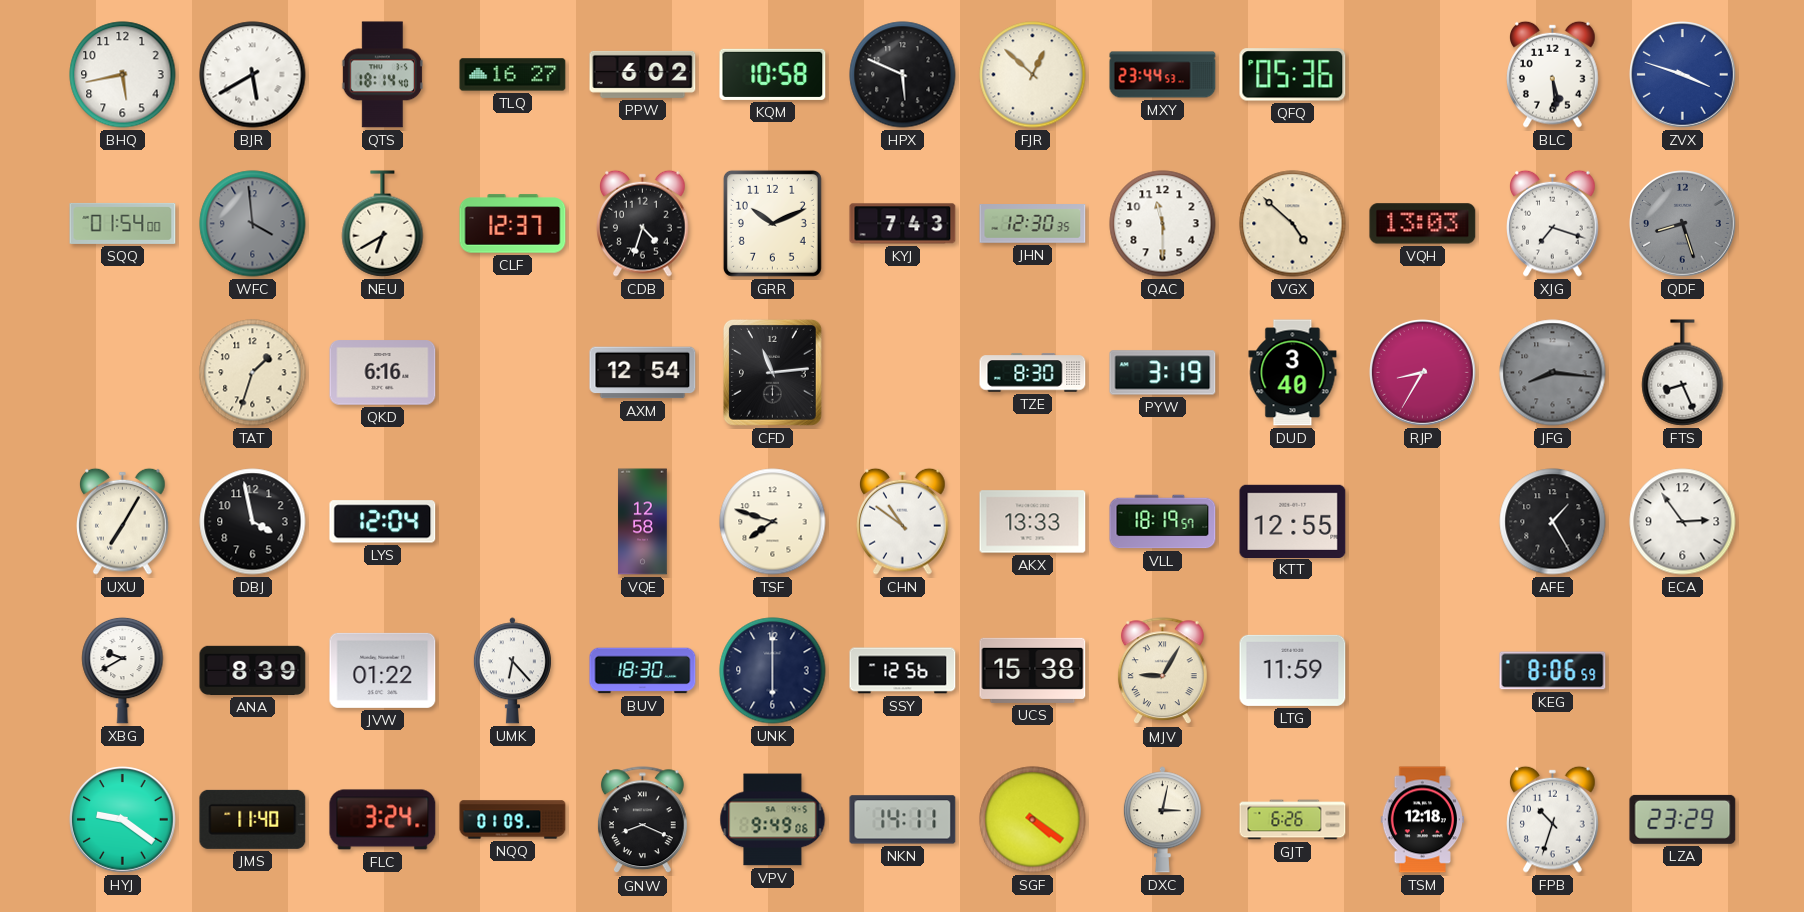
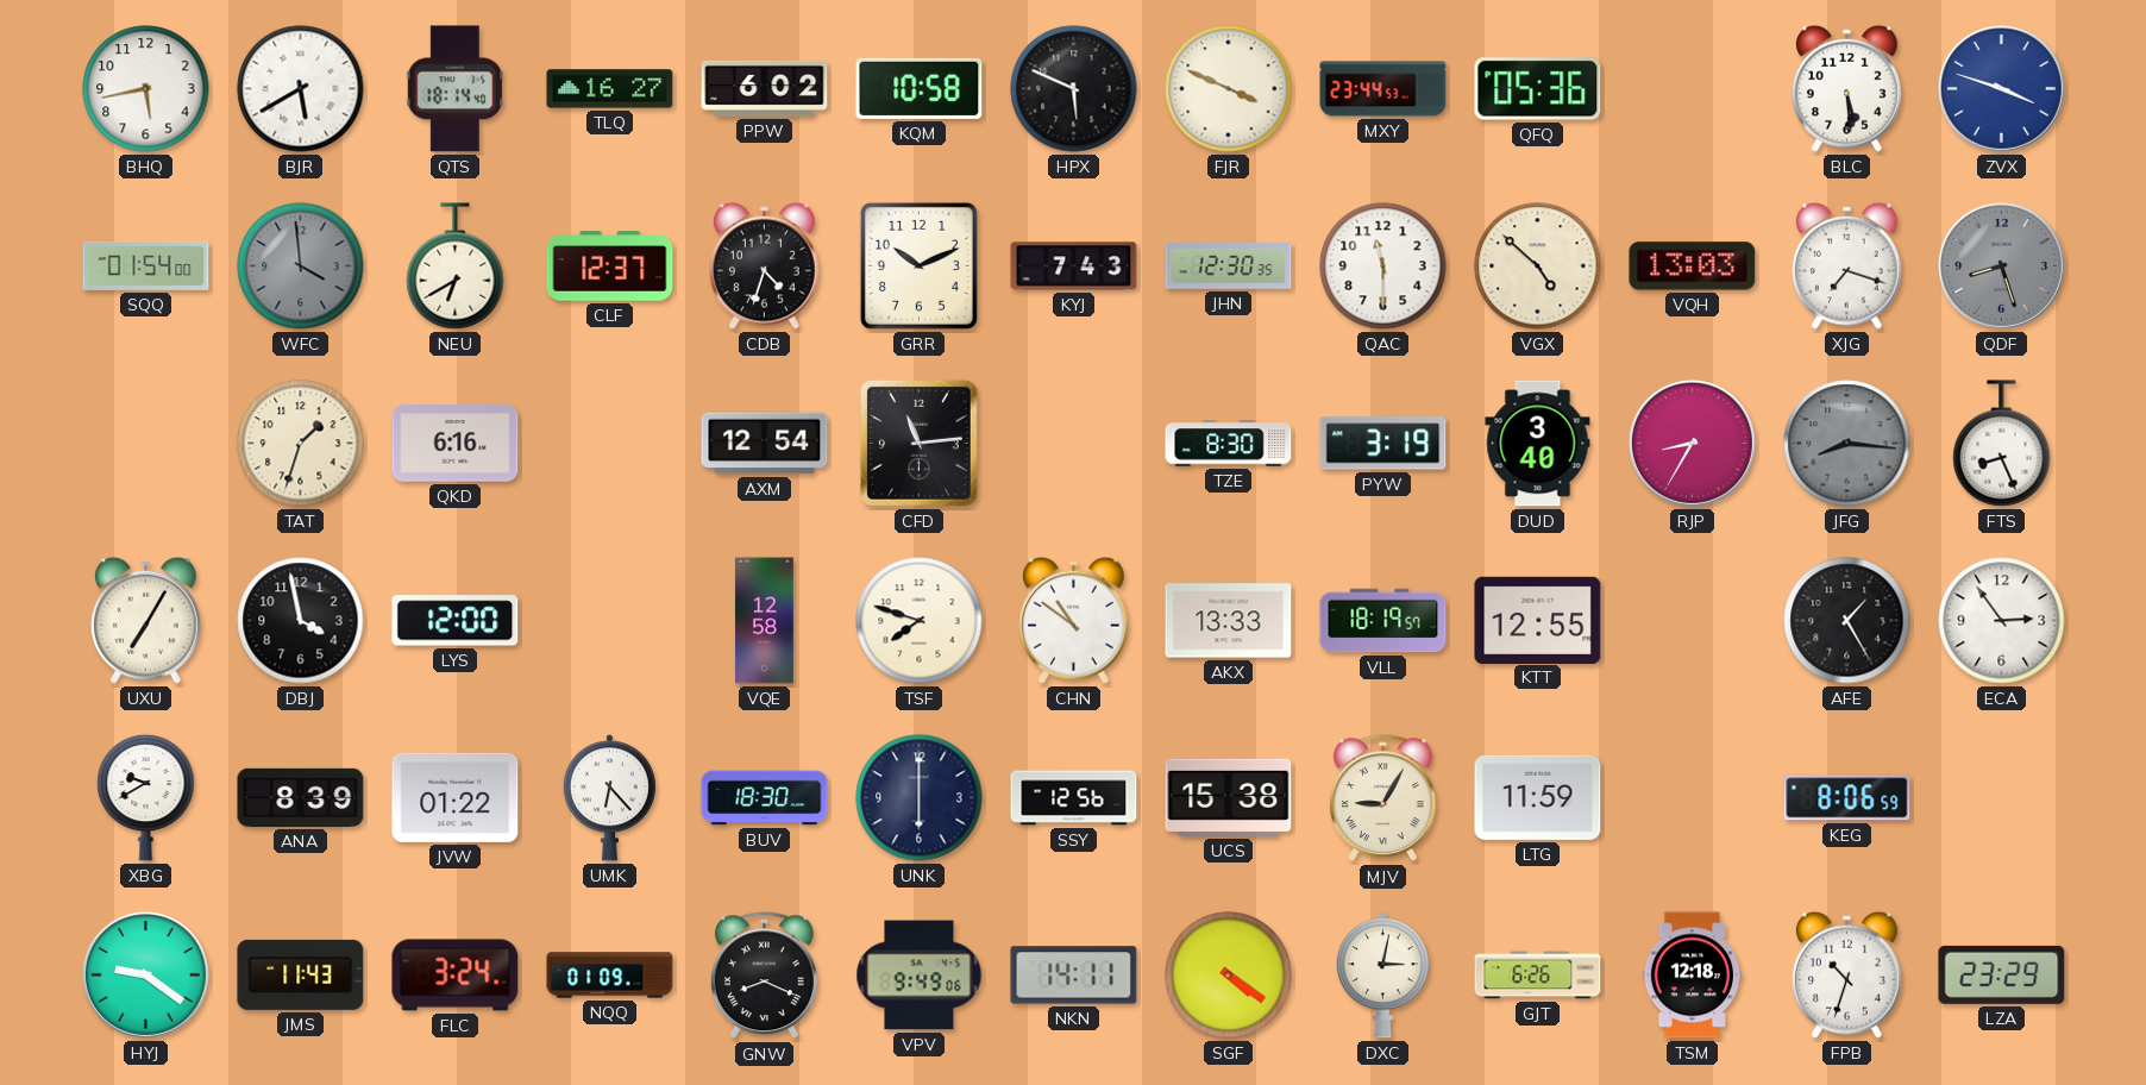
FJR: 12:52 -> 3:49 (1229, 89)
LYS: 12:04 -> 12:00 (456, 621)
JMS: 11:40 -> 11:43 (301, 974)
